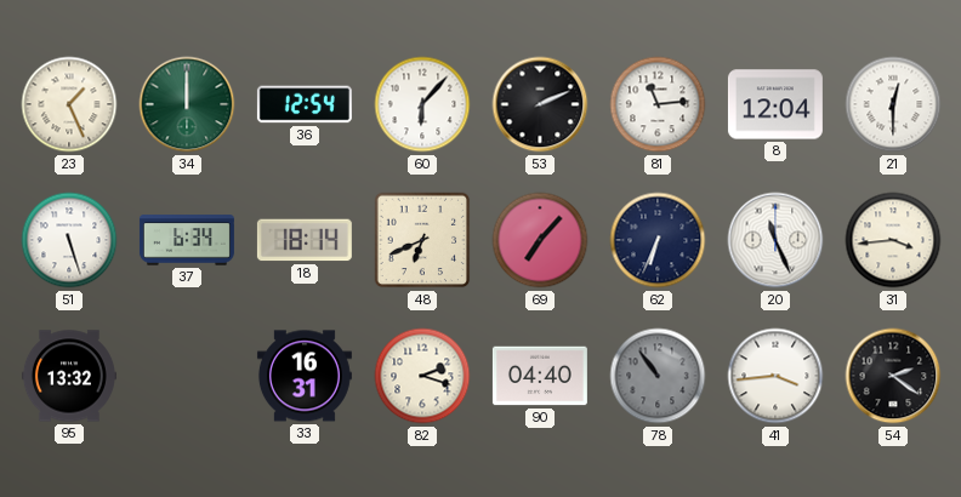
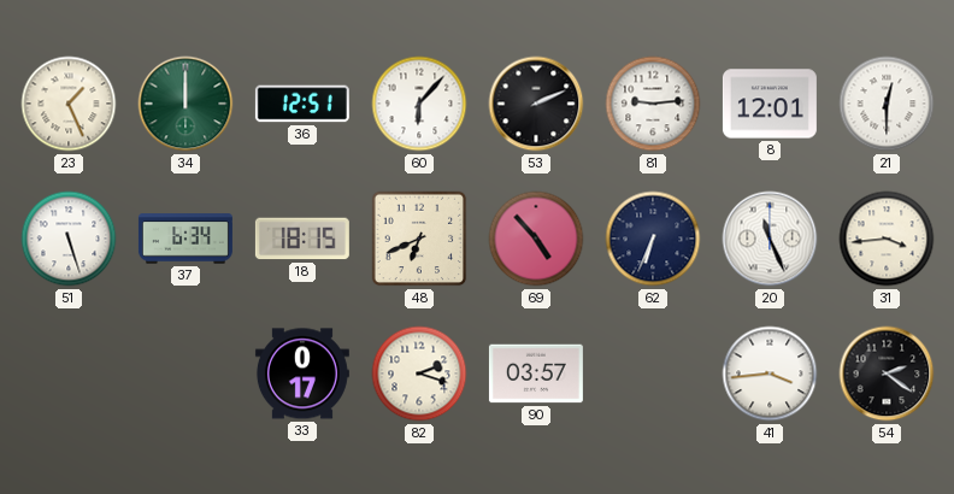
36: 12:54 -> 12:51 (302, 104)
81: 11:14 -> 9:14 (653, 104)
8: 12:04 -> 12:01 (770, 104)
18: 18:14 -> 18:15 (302, 239)
69: 7:07 -> 4:53 (536, 239)
95: 13:32 -> none (69, 376)
33: 16:31 -> 0:17 (302, 374)
90: 04:40 -> 03:57 (536, 374)
78: 10:54 -> none (658, 376)
